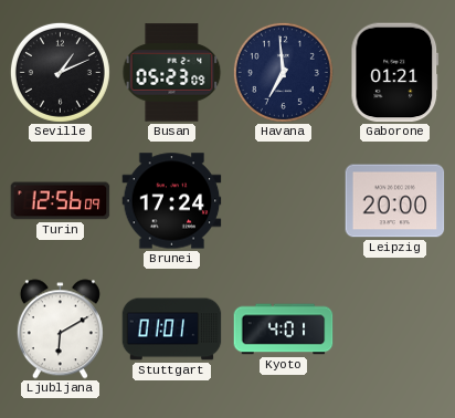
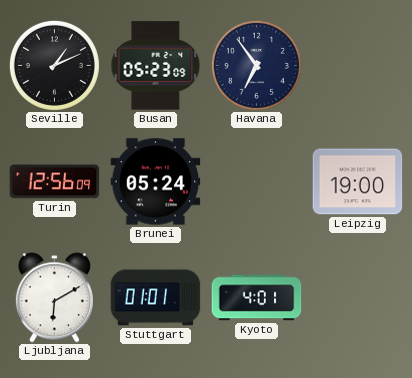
Havana: 6:59 -> 6:54 (256, 65)
Gaborone: 01:21 -> none (395, 73)
Brunei: 17:24 -> 05:24 (156, 182)
Leipzig: 20:00 -> 19:00 (358, 182)
